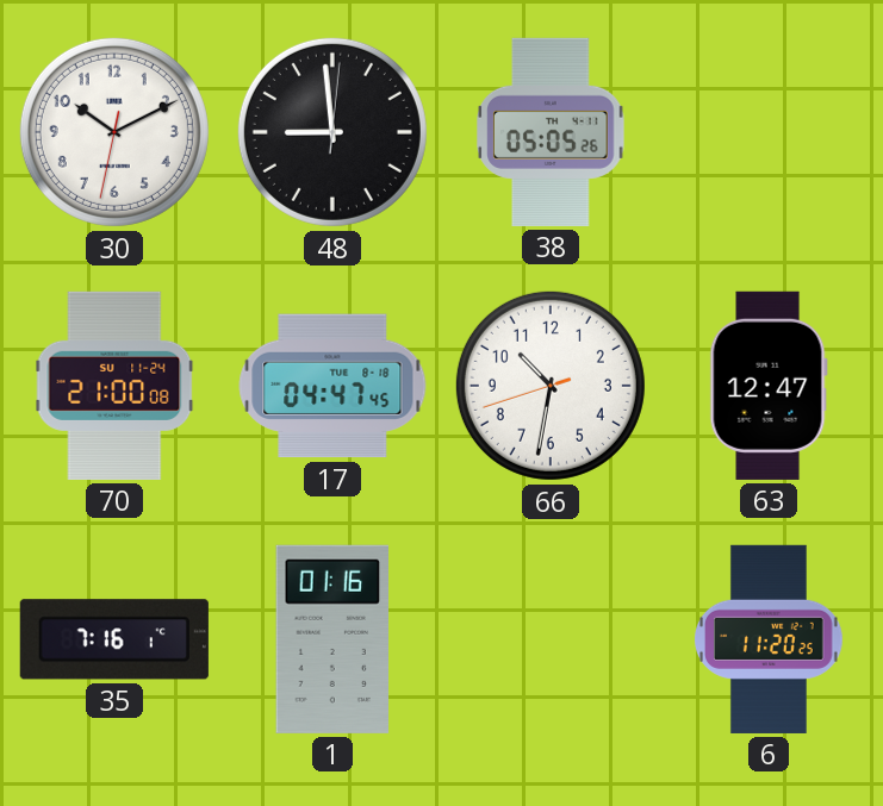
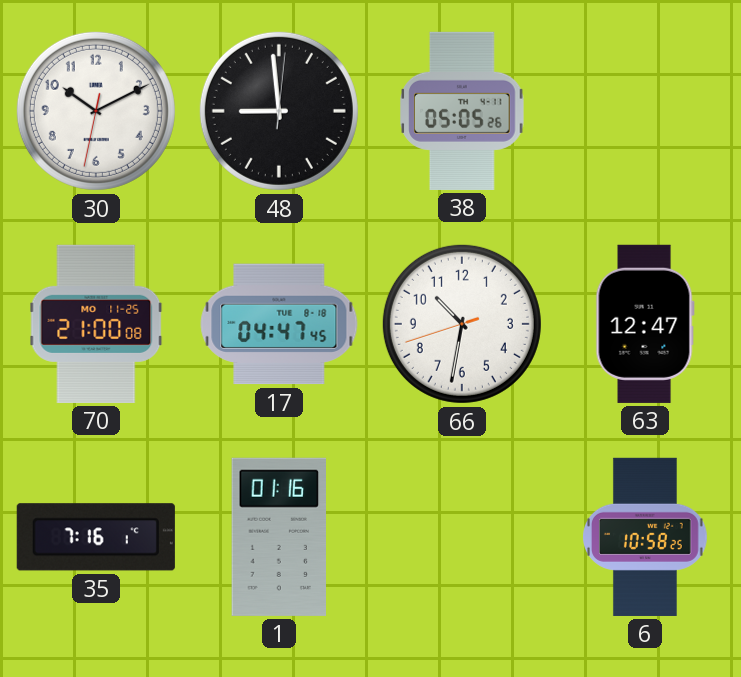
70 date: SU 11-24 -> MO 11-25 (96, 324)
6: 11:20 -> 10:58 (646, 537)
